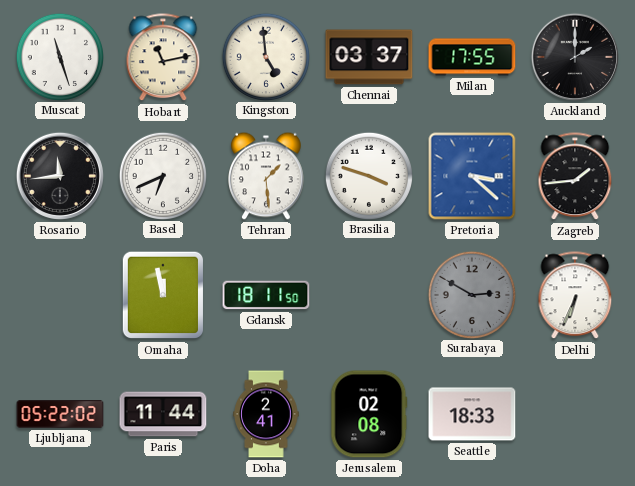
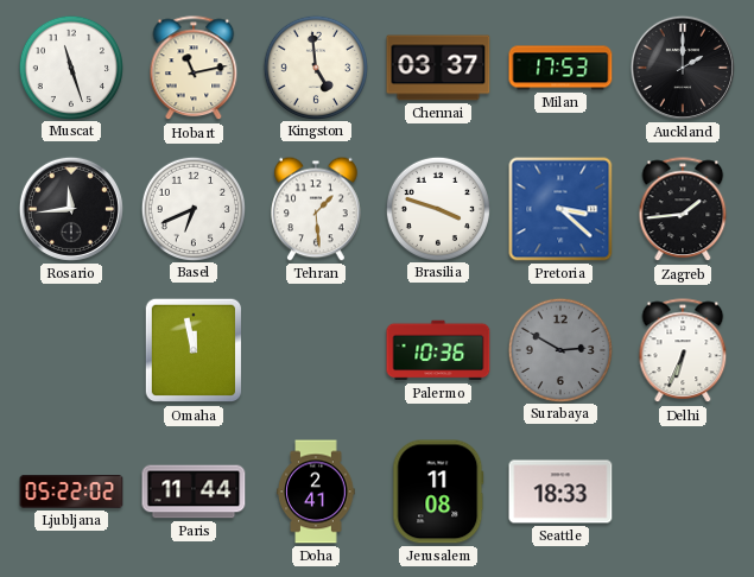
Milan: 17:55 -> 17:53 (560, 68)
Gdansk: 18:11 -> none (266, 295)
Palermo: none -> 10:36 (438, 350)
Jerusalem: 02:08 -> 11:08 (438, 492)
